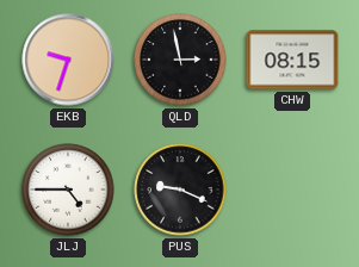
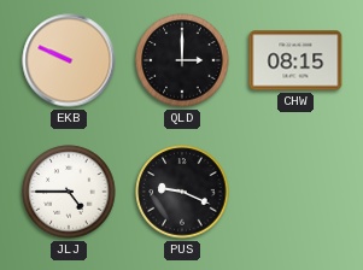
EKB: 9:33 -> 9:49 (69, 60)
QLD: 2:58 -> 3:00 (182, 60)
